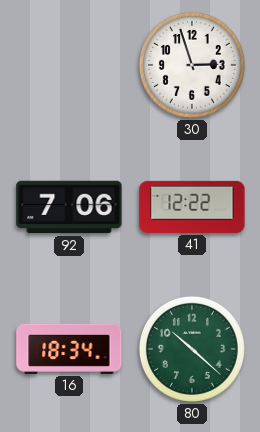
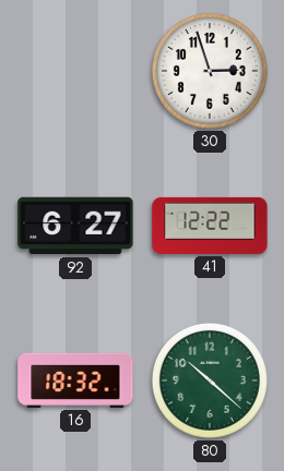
92: 7:06 -> 6:27 (75, 226)
16: 18:34 -> 18:32 (75, 381)
